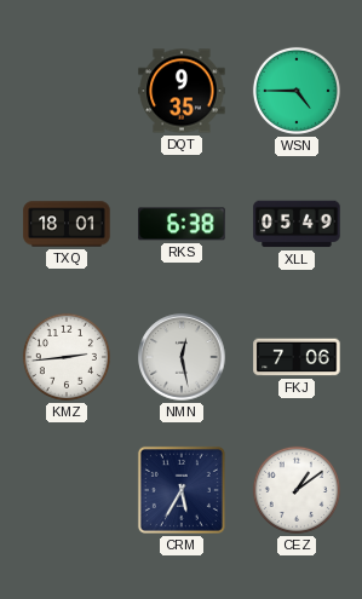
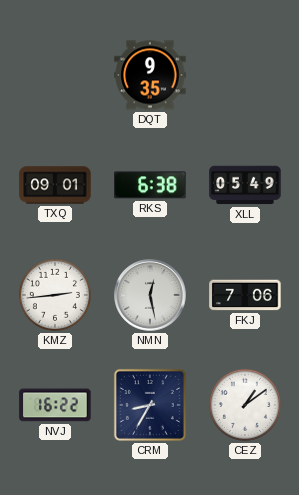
WSN: 4:45 -> none (297, 91)
TXQ: 18:01 -> 09:01 (55, 185)
NVJ: none -> 16:22 (55, 405)
CRM: 5:35 -> 8:35 (150, 405)
